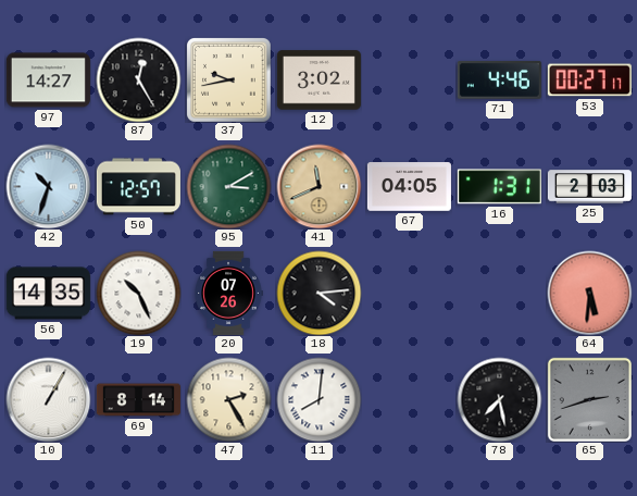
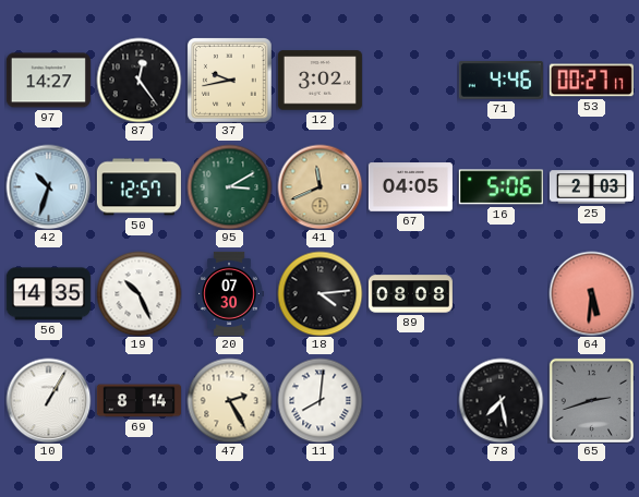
87: 12:25 -> 12:24 (138, 80)
16: 1:31 -> 5:06 (501, 187)
20: 07:26 -> 07:30 (229, 293)
89: none -> 08:08 (410, 294)
